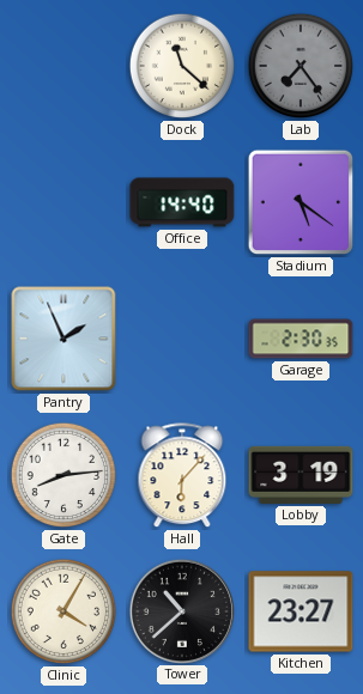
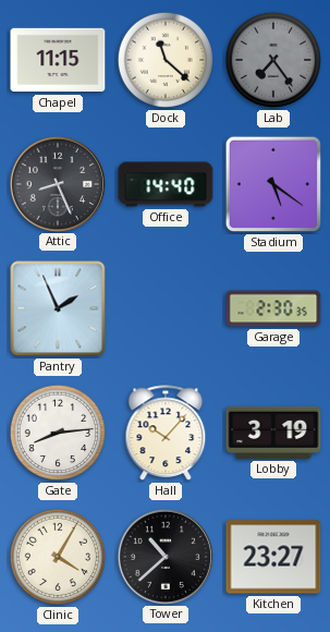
Chapel: none -> 11:15 (58, 60)
Attic: none -> 8:26 (57, 183)
Hall: 6:07 -> 10:07 (166, 434)
